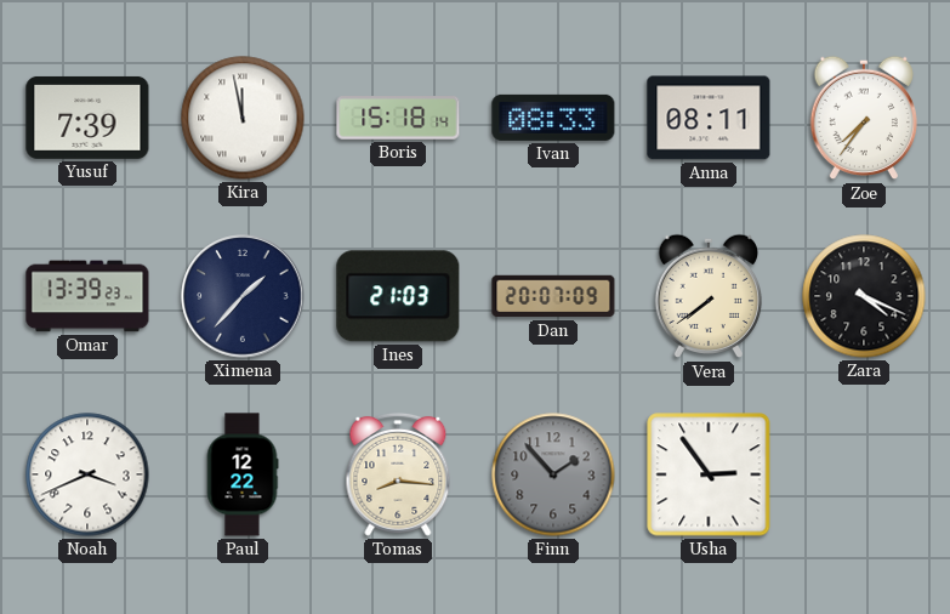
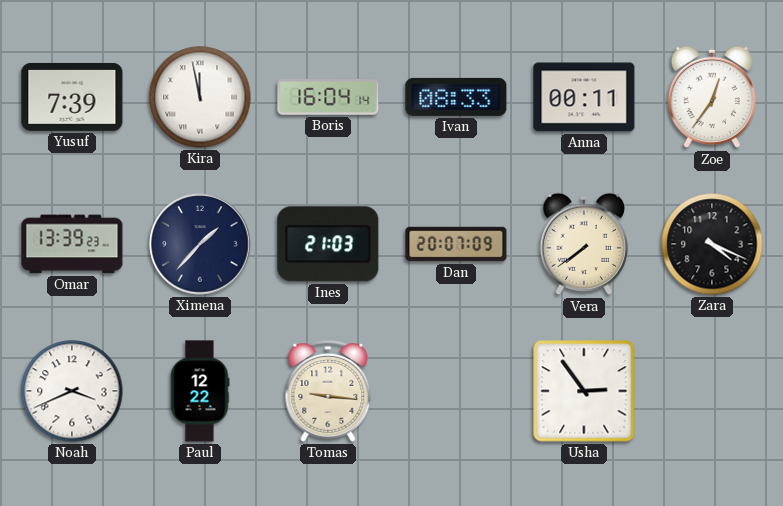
Boris: 15:18 -> 16:04 (328, 97)
Anna: 08:11 -> 00:11 (584, 97)
Zoe: 7:36 -> 12:36 (711, 97)
Tomas: 8:16 -> 9:16 (328, 391)
Finn: 1:53 -> none (553, 474)
